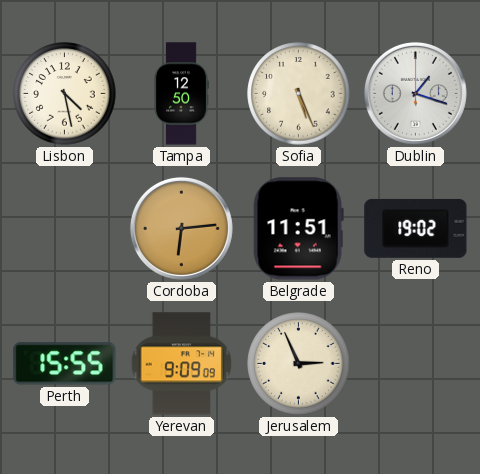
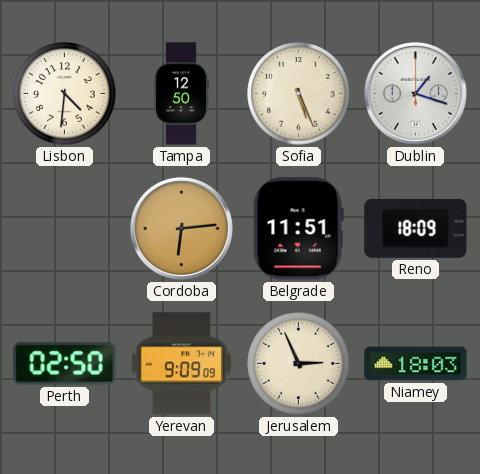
Lisbon: 4:28 -> 4:31 (65, 94)
Reno: 19:02 -> 18:09 (416, 228)
Perth: 15:55 -> 02:50 (65, 364)
Niamey: none -> 18:03 (416, 364)
